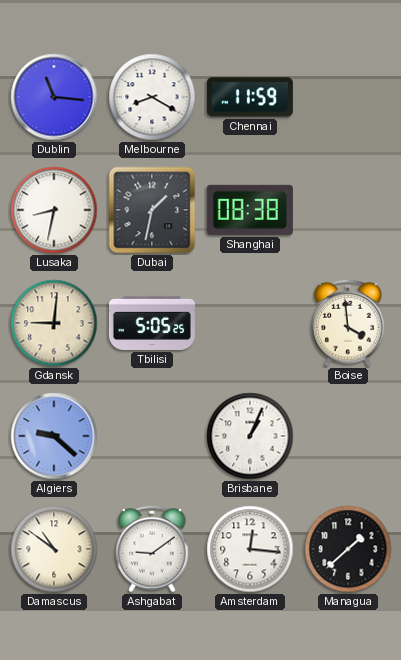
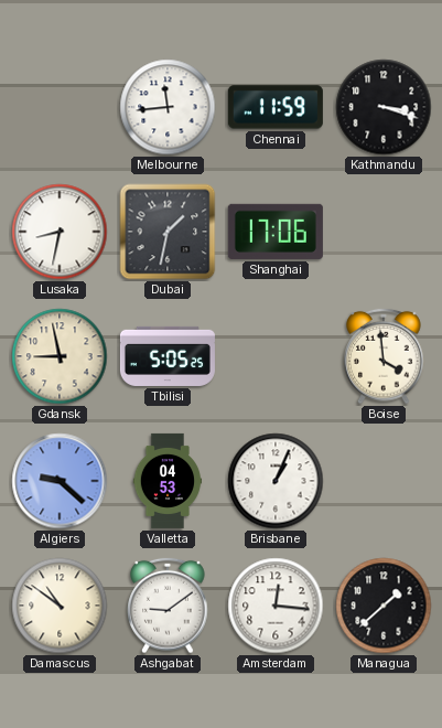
Dublin: 11:16 -> none (54, 97)
Melbourne: 8:20 -> 11:44 (168, 107)
Kathmandu: none -> 3:18 (384, 107)
Shanghai: 08:38 -> 17:06 (276, 232)
Gdansk: 9:01 -> 8:58 (60, 356)
Valletta: none -> 04:53 (168, 481)
